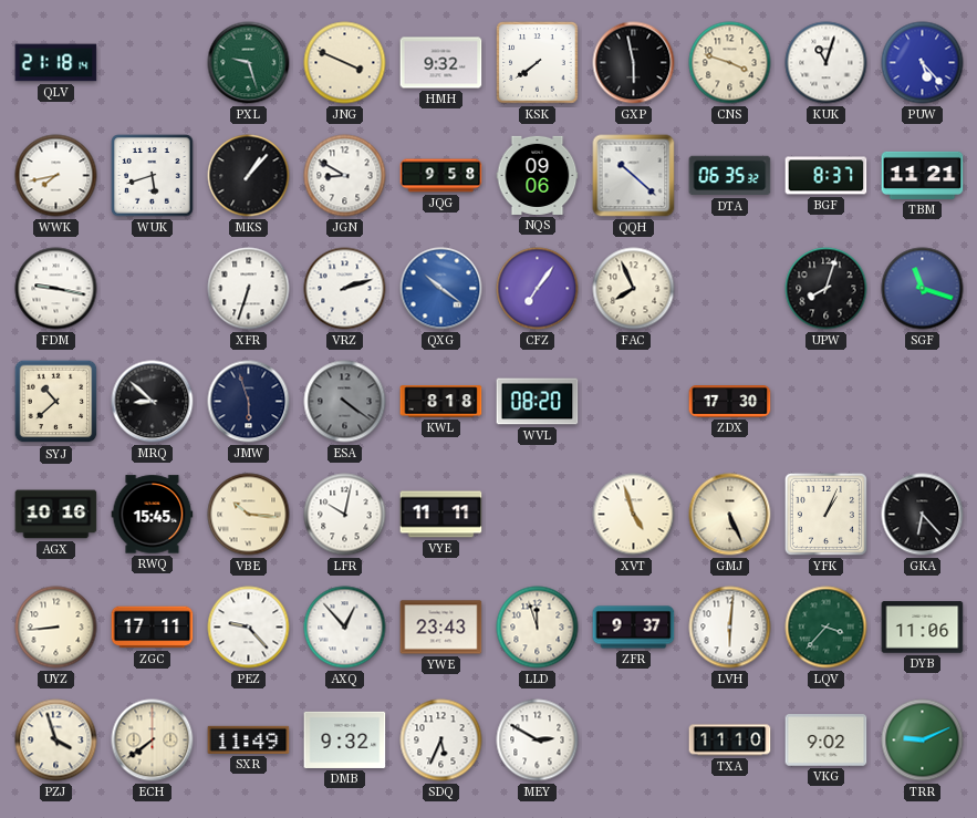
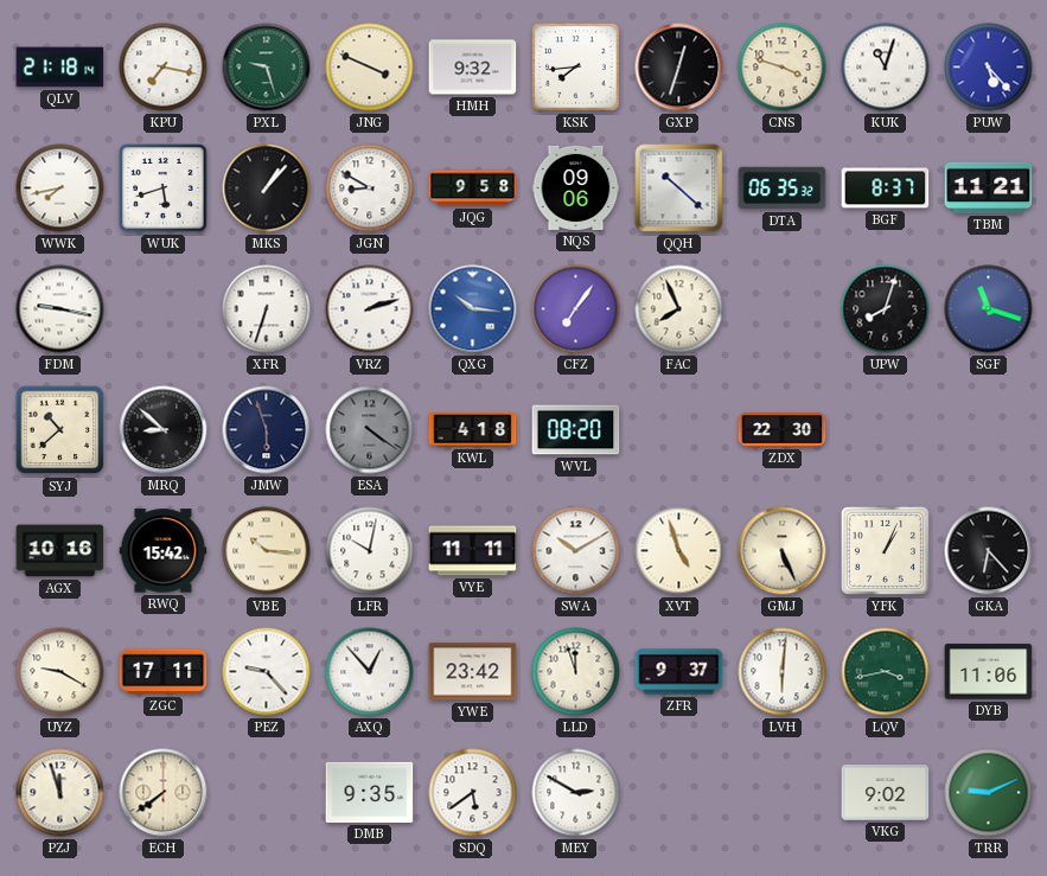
KPU: none -> 7:17 (164, 68)
KSK: 7:39 -> 7:44 (576, 68)
GXP: 5:58 -> 12:33 (679, 68)
QXG: 10:21 -> 10:16 (473, 309)
KWL: 8:18 -> 4:18 (473, 430)
ZDX: 17:30 -> 22:30 (783, 430)
RWQ: 15:45 -> 15:42 (164, 551)
SWA: none -> 10:10 (576, 551)
UYZ: 8:44 -> 9:20 (60, 672)
YWE: 23:43 -> 23:42 (473, 672)
LQV: 3:37 -> 3:43 (886, 672)
PZJ: 3:57 -> 11:57 (60, 793)
SXR: 11:49 -> none (249, 739)
DMB: 9:32 -> 9:35 (370, 792)
SDQ: 5:34 -> 5:39 (473, 793)
TXA: 11:10 -> none (730, 741)
